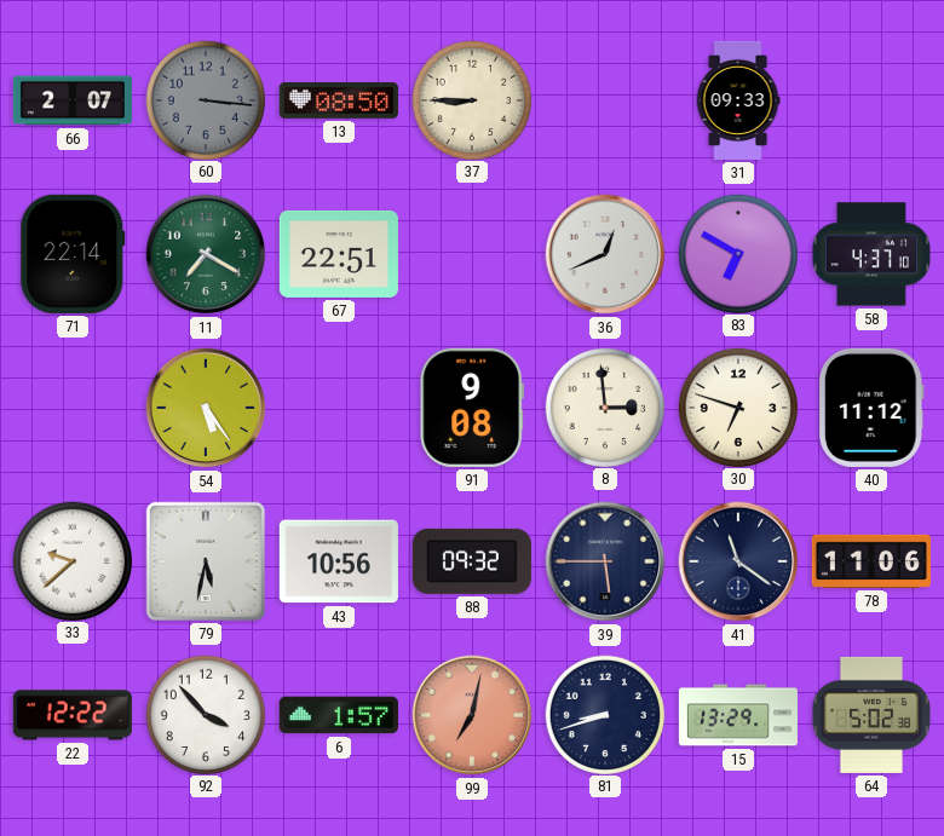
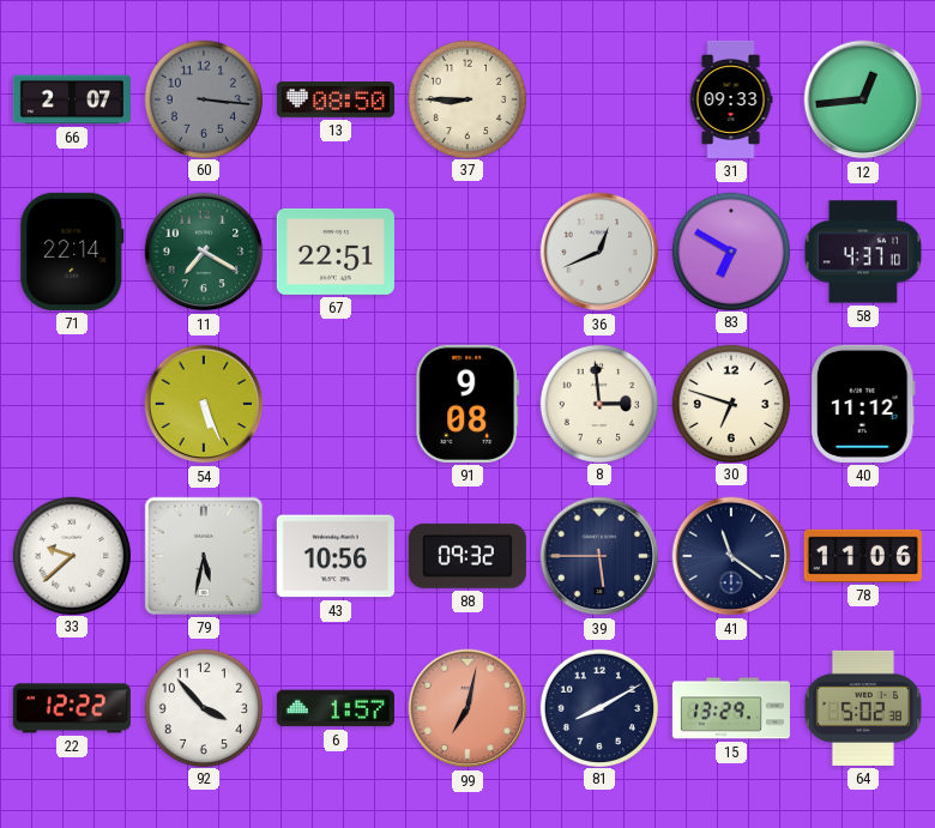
12: none -> 12:44 (863, 99)
54: 5:24 -> 5:26 (204, 404)
81: 8:42 -> 8:10 (598, 707)
